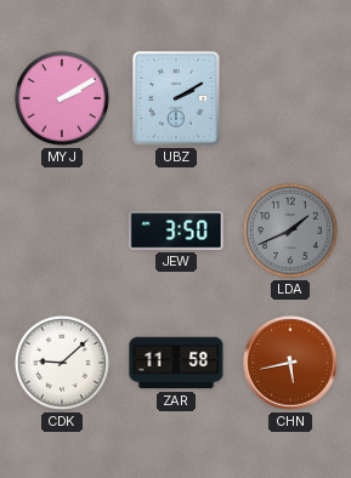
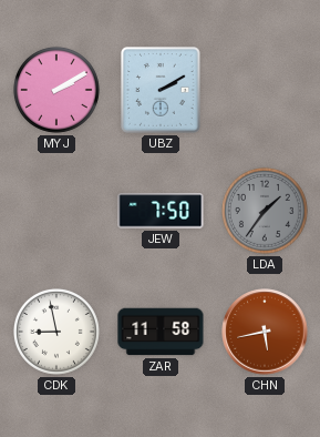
JEW: 3:50 -> 7:50 (161, 211)
LDA: 1:41 -> 1:36 (265, 211)
CDK: 9:08 -> 8:58 (56, 332)
